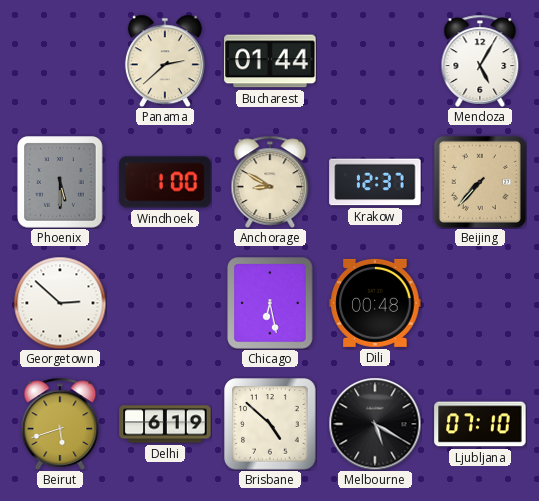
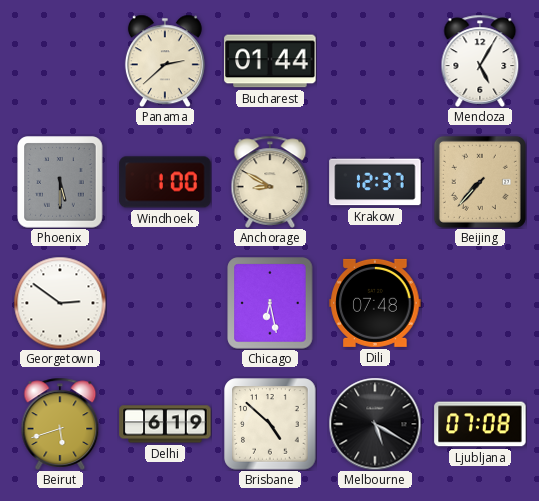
Georgetown: 2:52 -> 2:51 (60, 303)
Dili: 00:48 -> 07:48 (375, 303)
Ljubljana: 07:10 -> 07:08 (480, 424)
